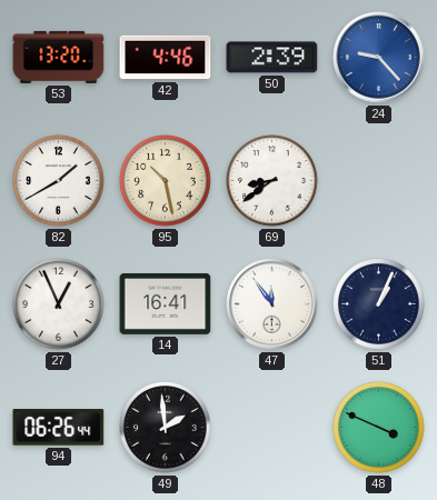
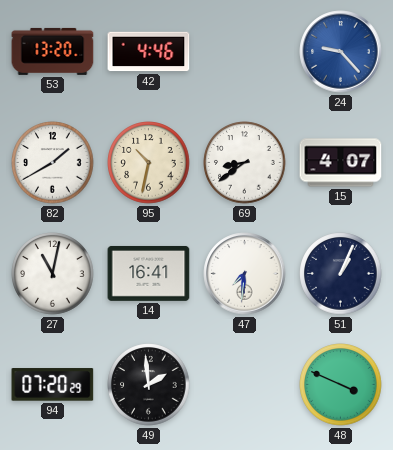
50: 2:39 -> none (272, 58)
95: 10:28 -> 10:32 (149, 163)
15: none -> 4:07 (341, 163)
27: 12:56 -> 11:02 (53, 274)
47: 11:54 -> 7:31 (245, 274)
94: 06:26 -> 07:20 (53, 385)
